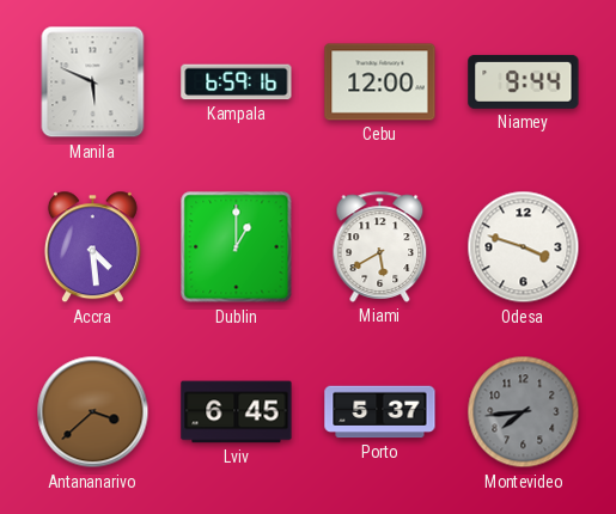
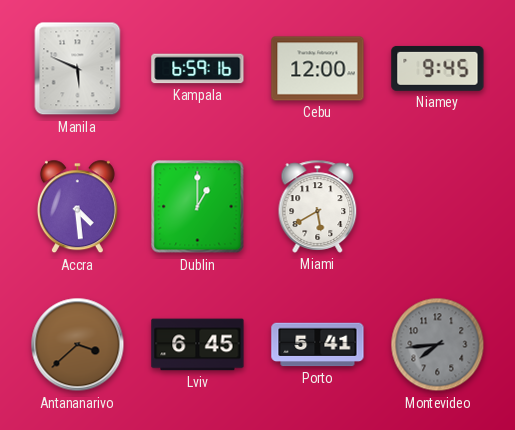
Niamey: 9:44 -> 9:45 (438, 68)
Odesa: 3:48 -> none (524, 247)
Porto: 5:37 -> 5:41 (318, 345)
